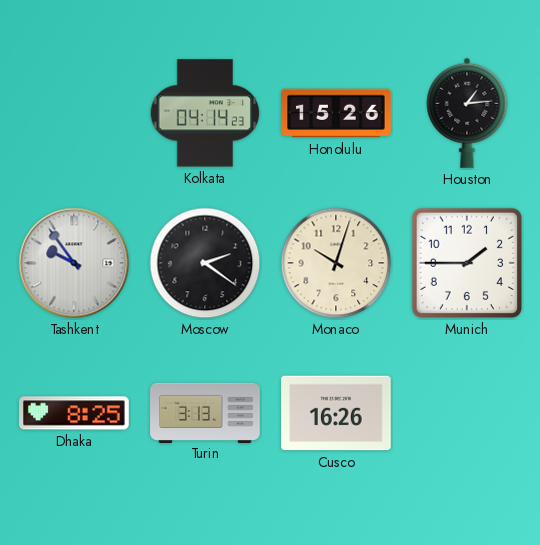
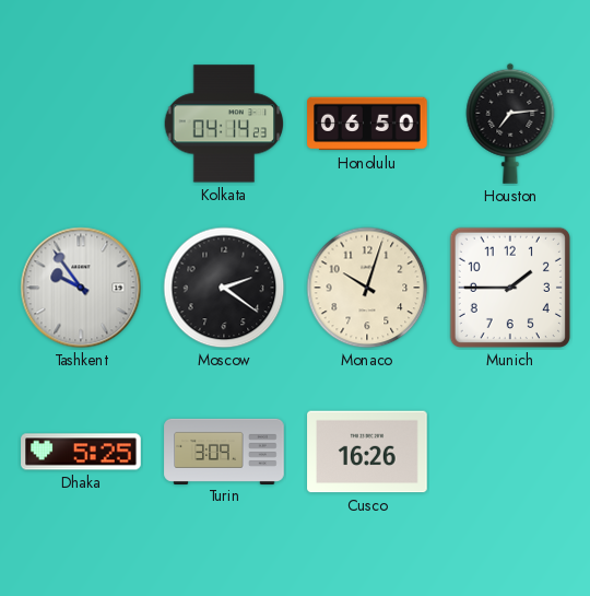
Honolulu: 15:26 -> 06:50 (367, 124)
Houston: 1:14 -> 7:14 (510, 124)
Dhaka: 8:25 -> 5:25 (81, 452)
Turin: 3:13 -> 3:09 (224, 451)
